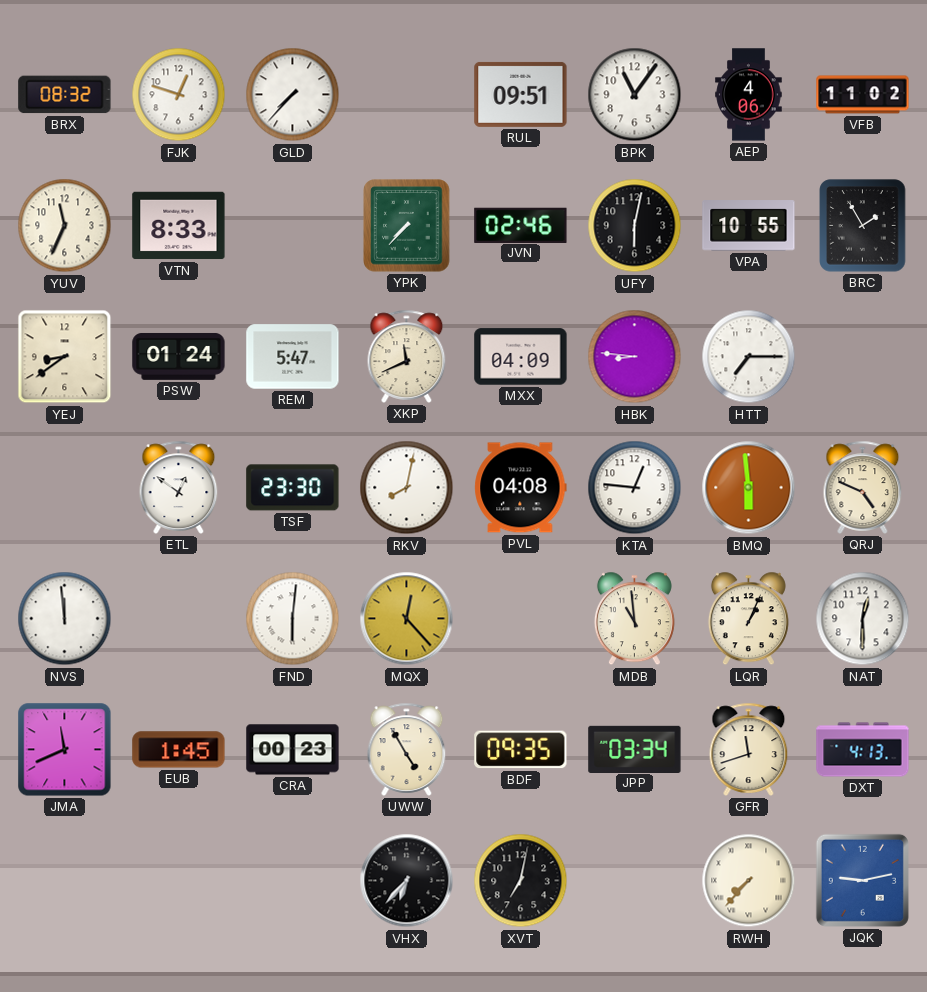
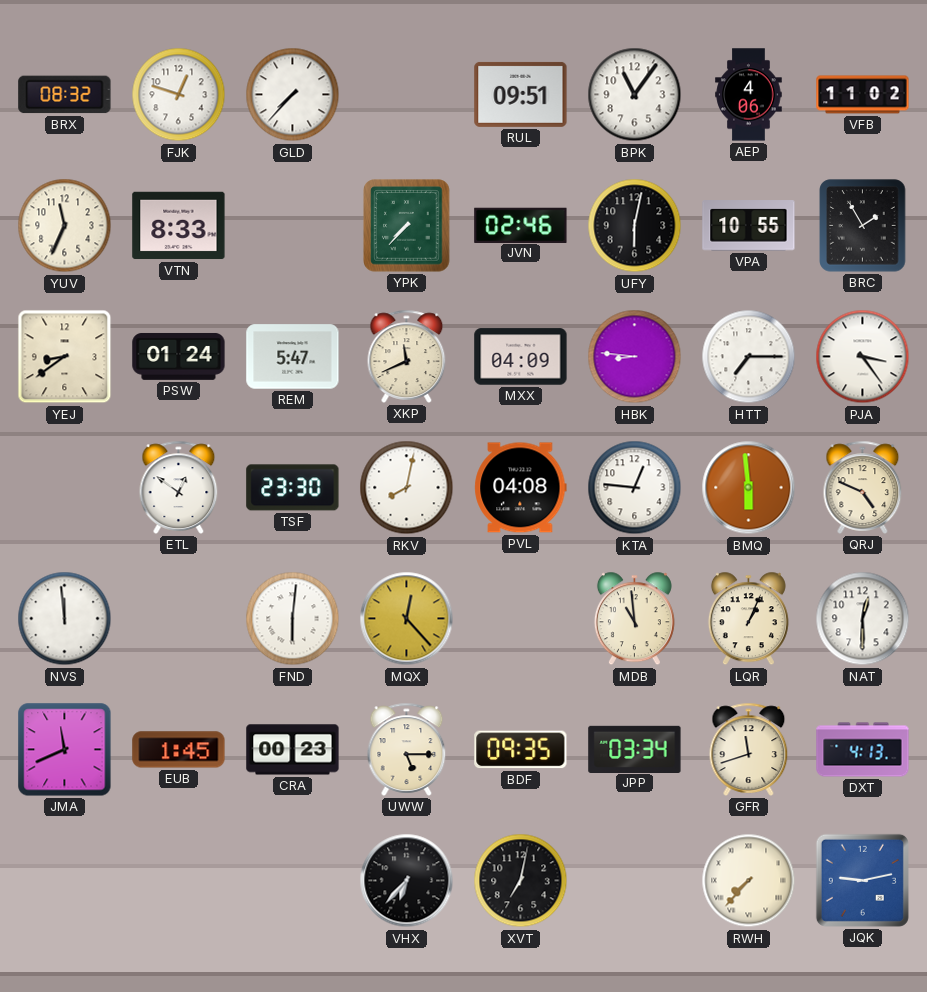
PJA: none -> 3:24 (863, 357)
UWW: 4:55 -> 5:15 (407, 749)
